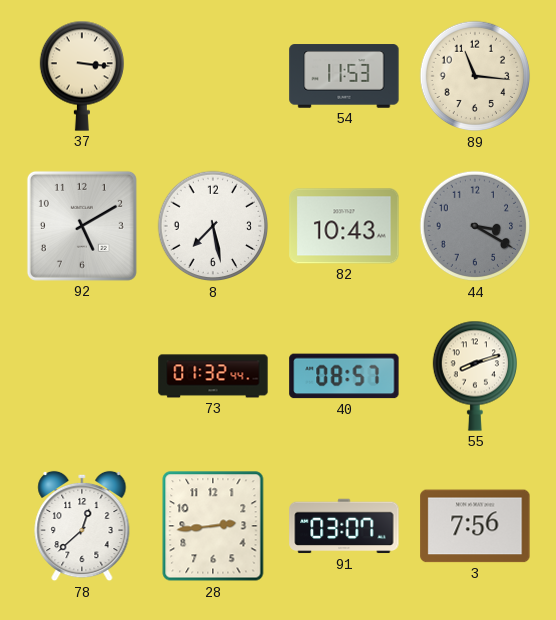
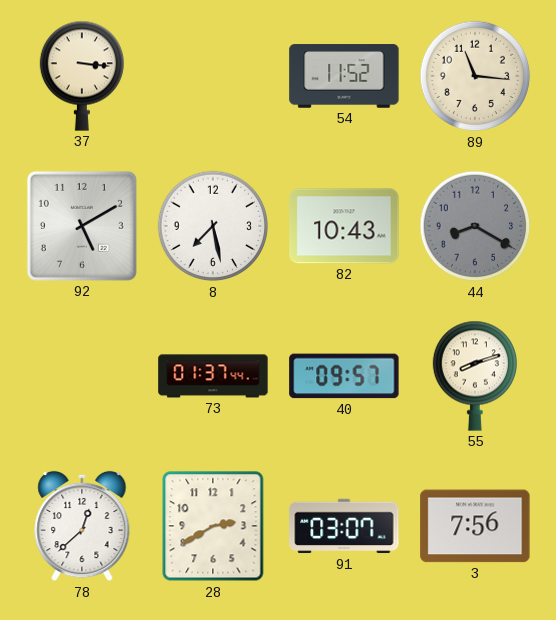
54: 11:53 -> 11:52 (344, 76)
44: 3:20 -> 8:20 (475, 226)
73: 01:32 -> 01:37 (213, 376)
40: 08:57 -> 09:57 (344, 376)
28: 2:44 -> 2:40 (213, 526)
